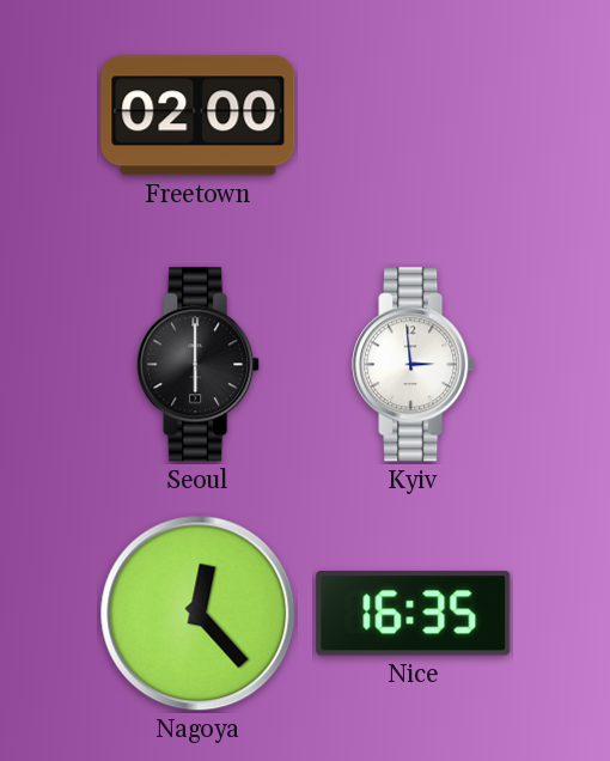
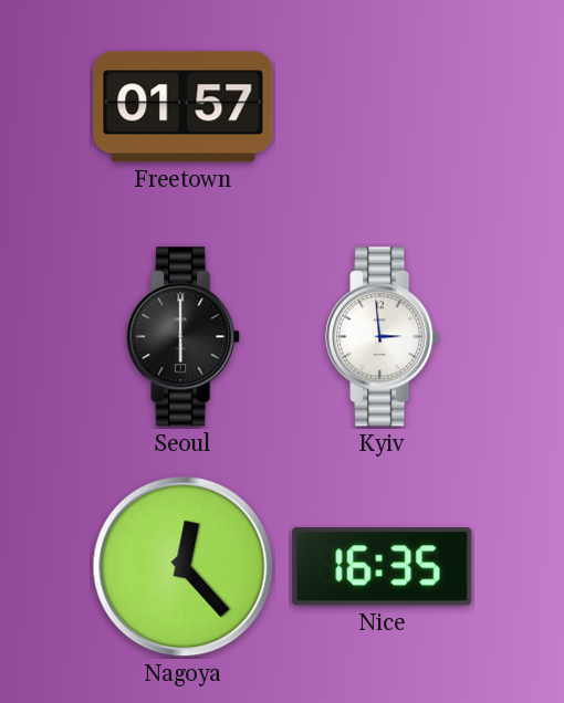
Freetown: 02:00 -> 01:57 (184, 107)
